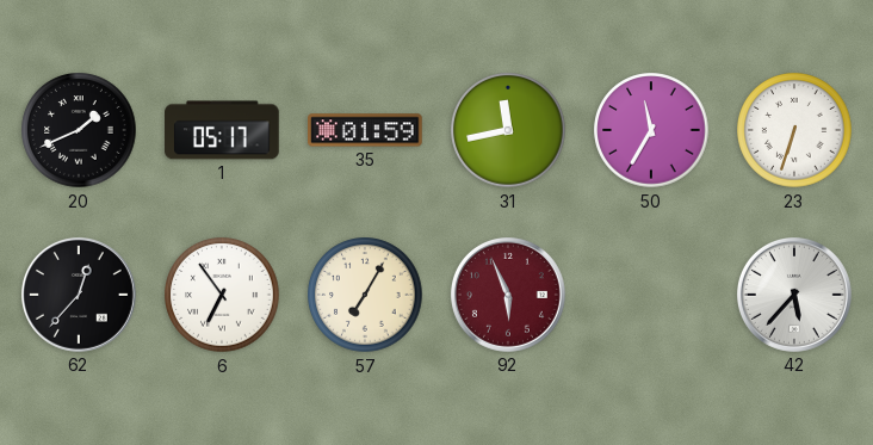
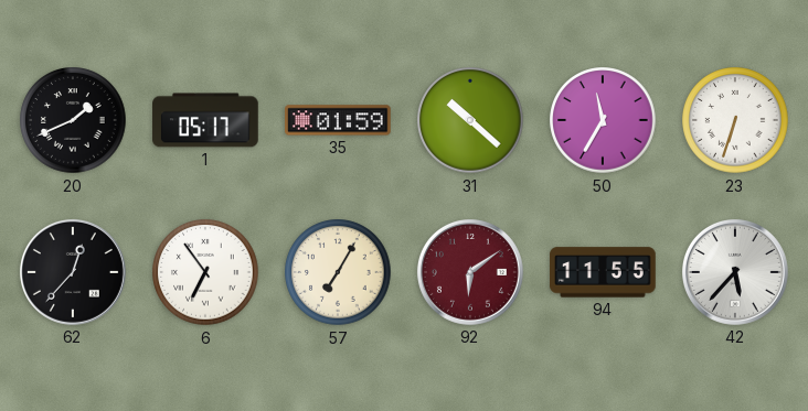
31: 11:43 -> 10:22 (470, 120)
92: 5:56 -> 6:09 (470, 272)
94: none -> 11:55 (603, 272)
